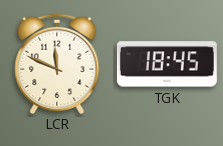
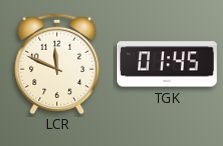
TGK: 18:45 -> 01:45 (167, 64)
